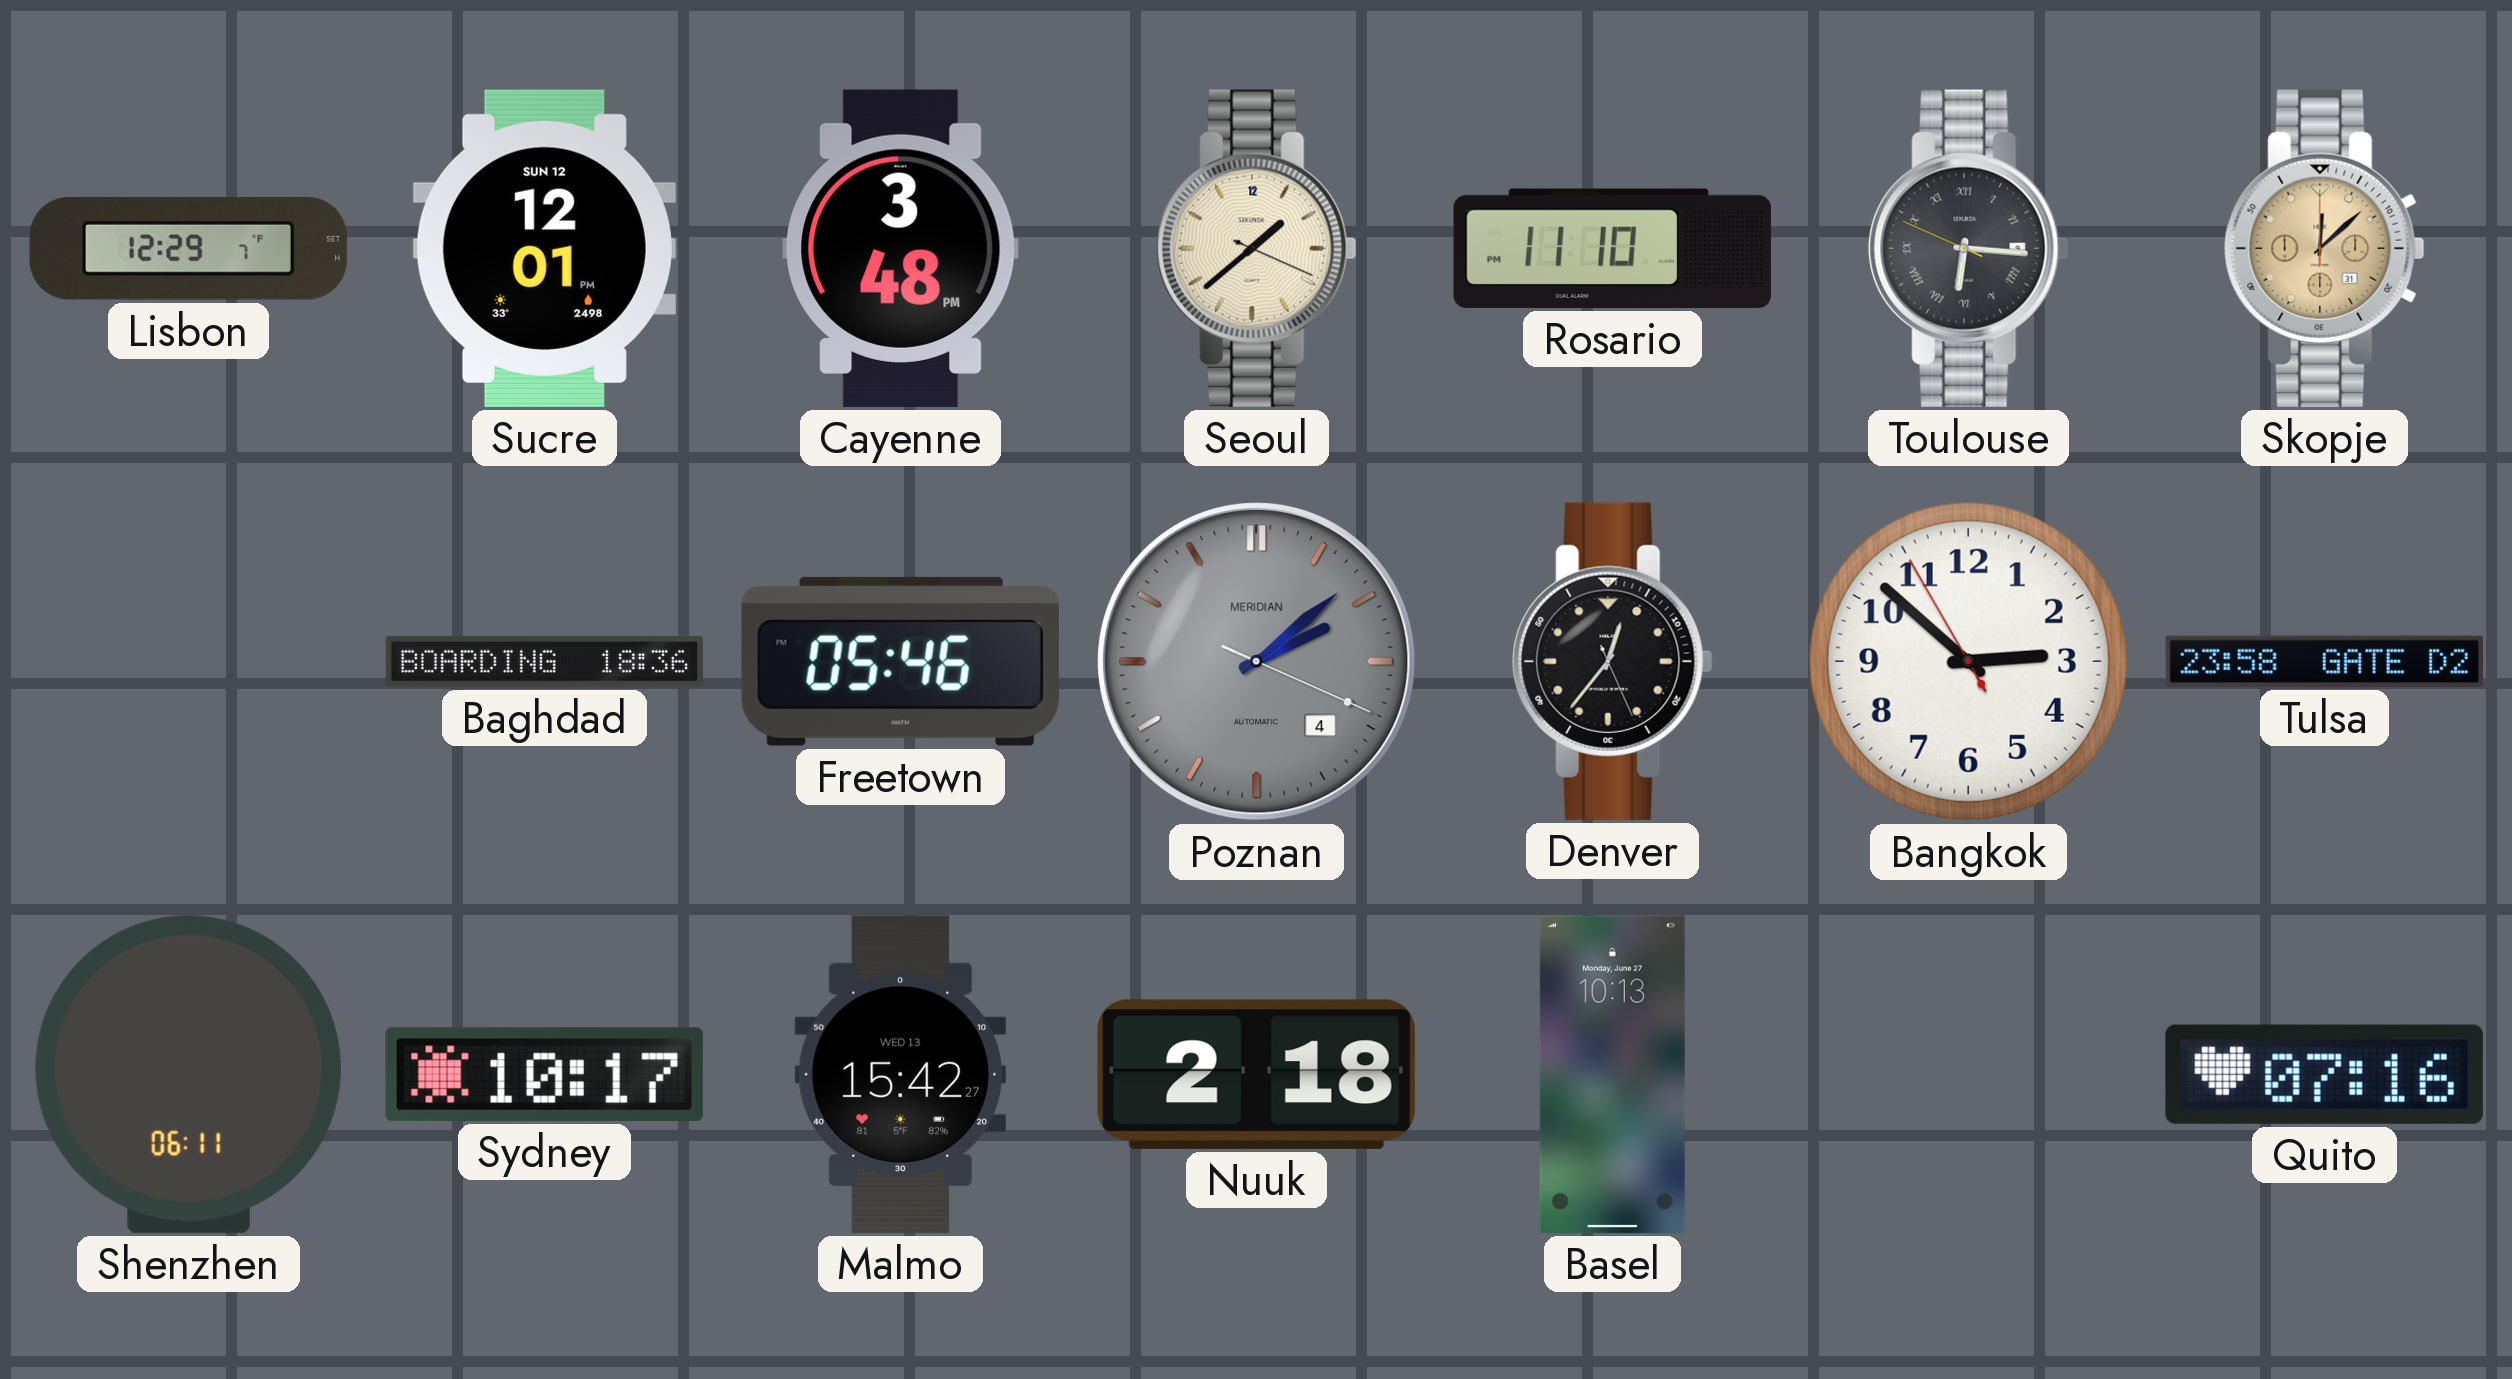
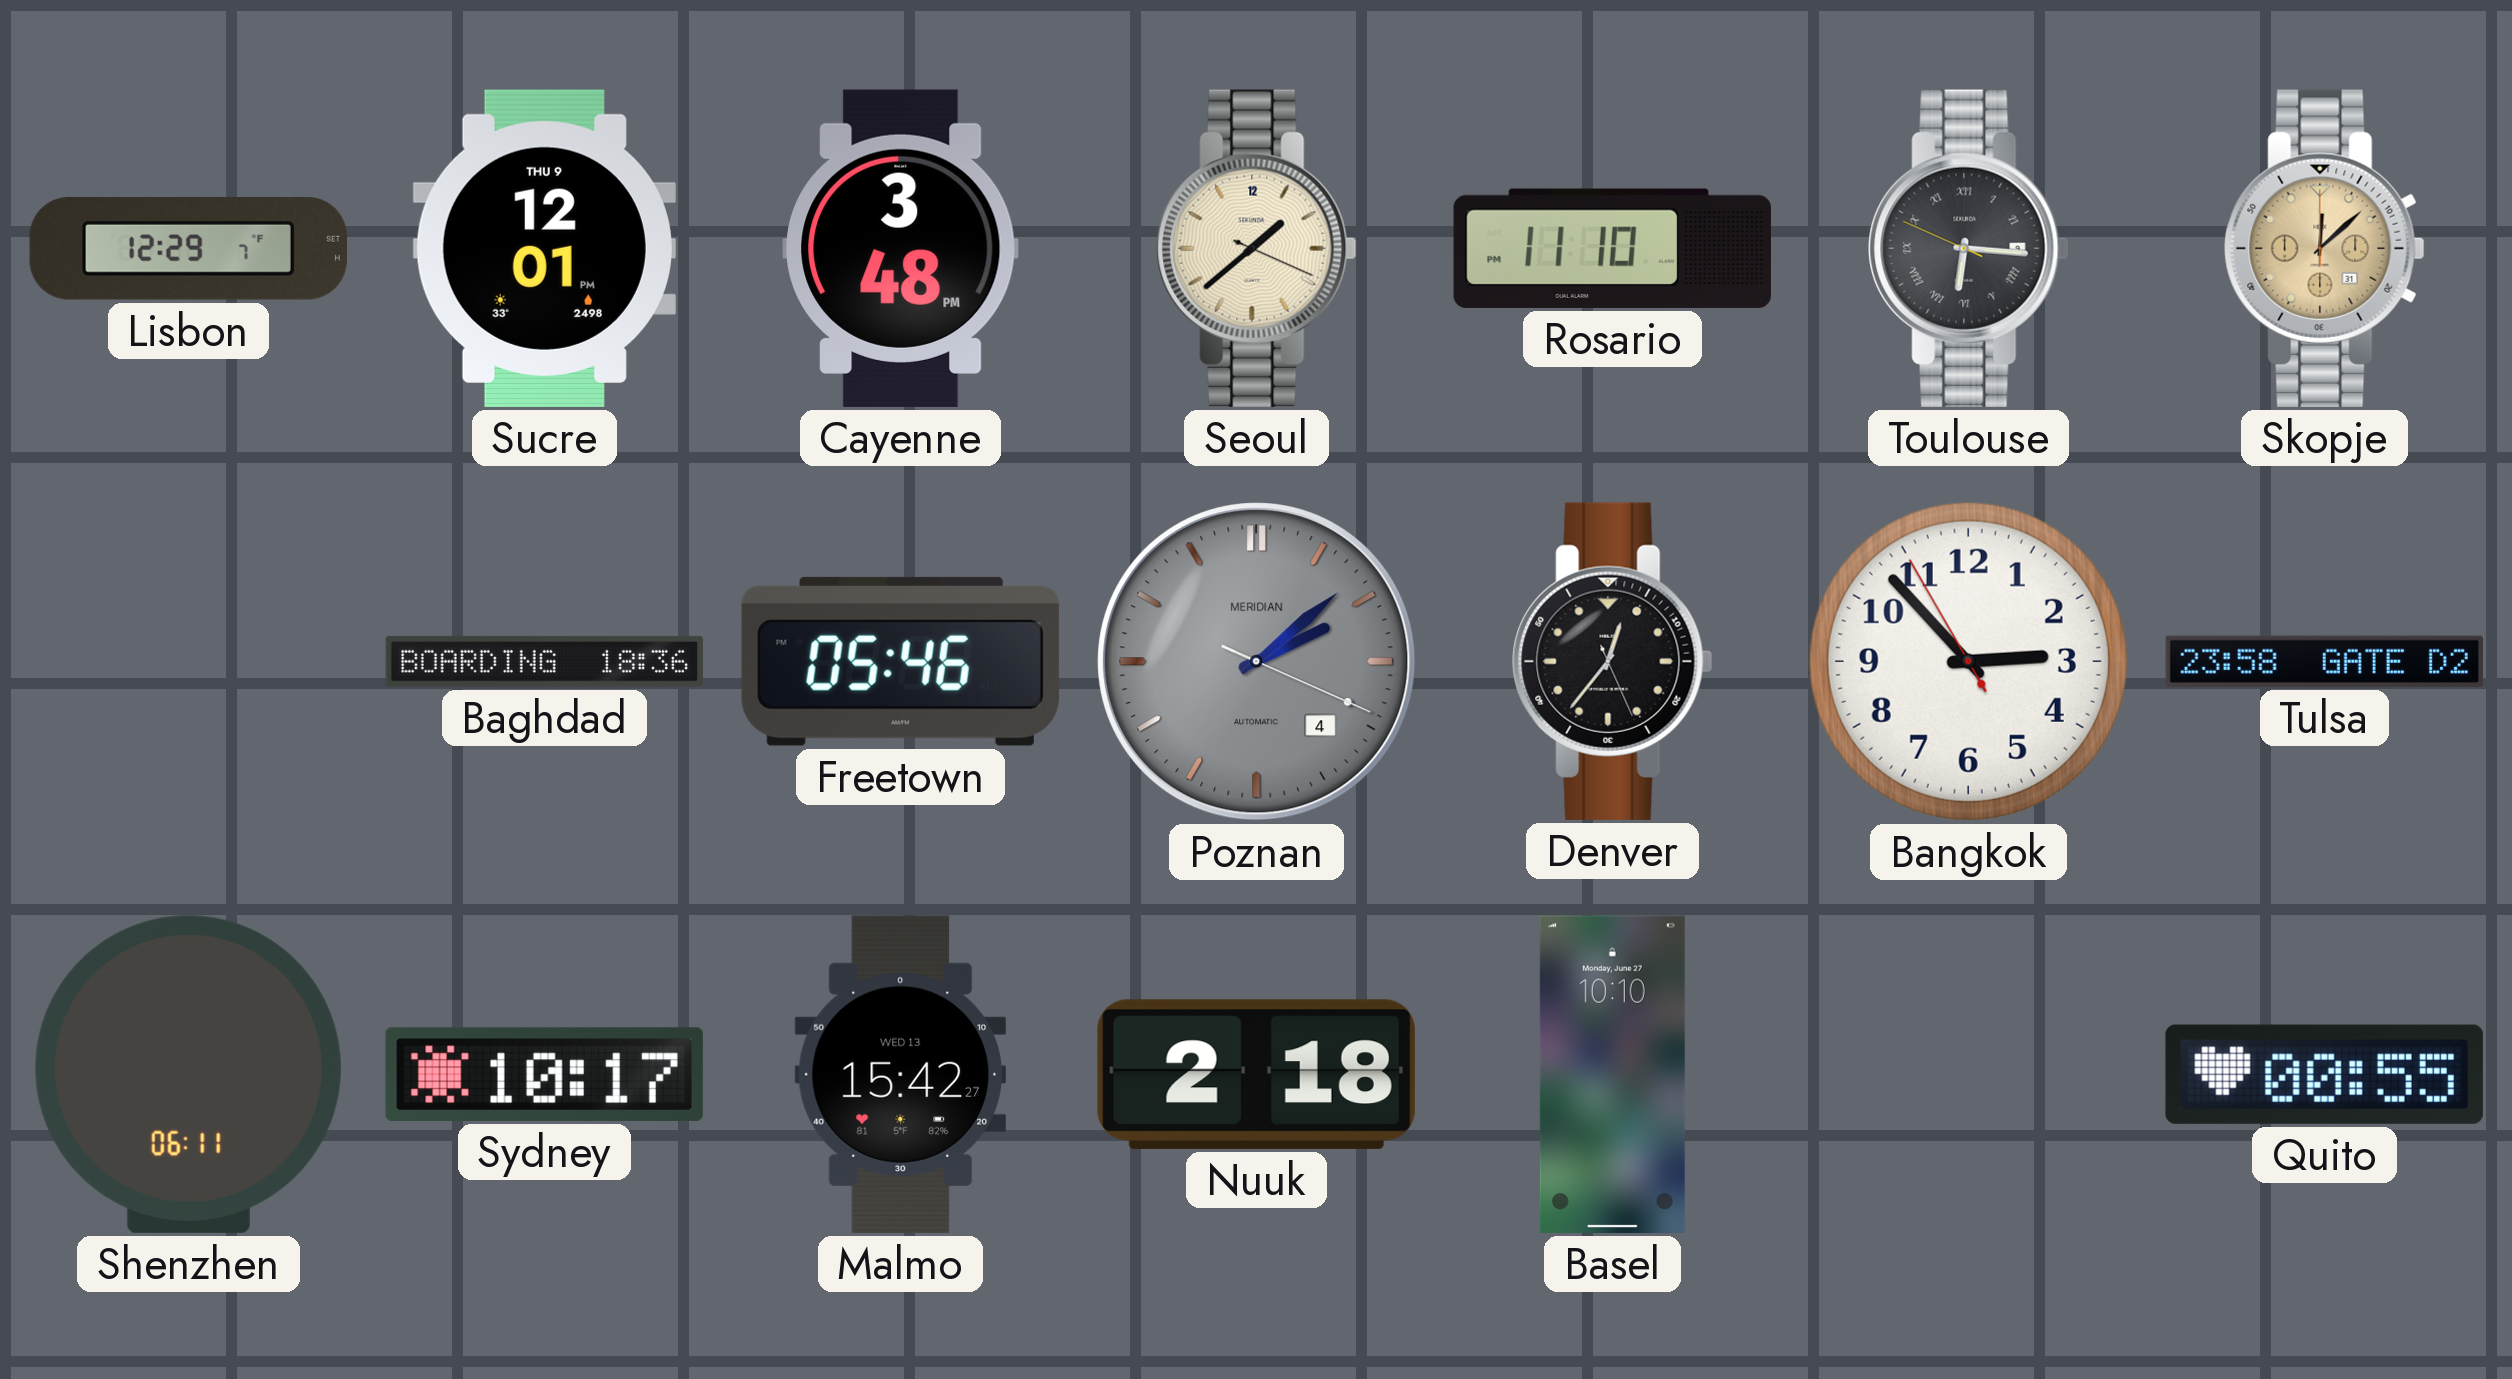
Sucre date: SUN 12 -> THU 9 (544, 248)
Bangkok: 2:51 -> 2:52 (1968, 661)
Basel: 10:13 -> 10:10 (1612, 1074)
Quito: 07:16 -> 00:55 (2324, 1074)
